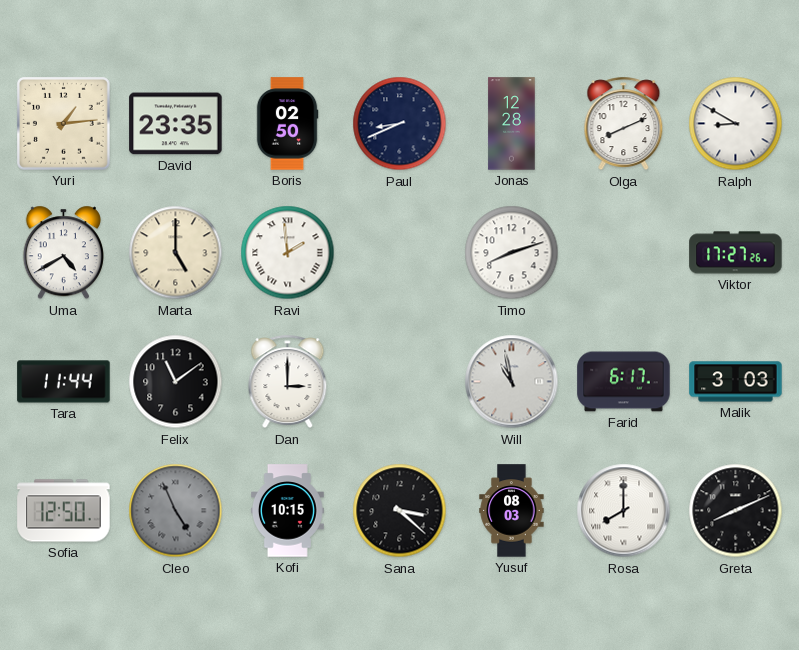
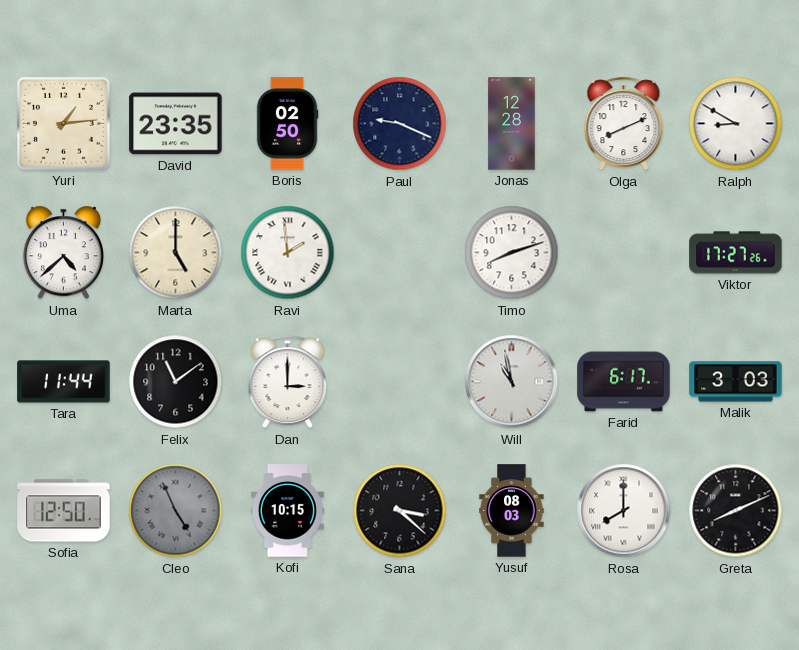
Paul: 8:41 -> 9:19 (400, 124)
Uma: 4:40 -> 4:38 (63, 253)
